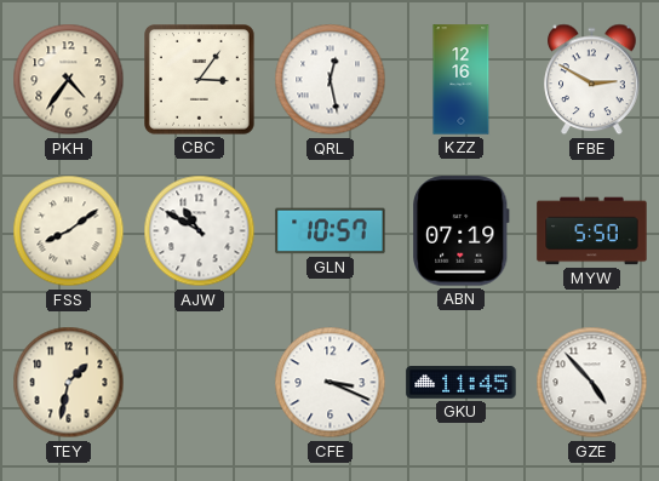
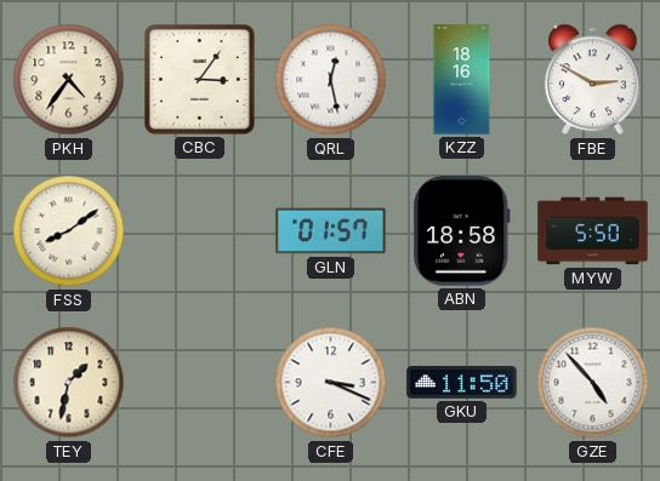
KZZ: 12:16 -> 18:16 (462, 80)
AJW: 10:50 -> none (200, 231)
GLN: 10:57 -> 01:57 (331, 231)
ABN: 07:19 -> 18:58 (462, 231)
GKU: 11:45 -> 11:50 (462, 383)
